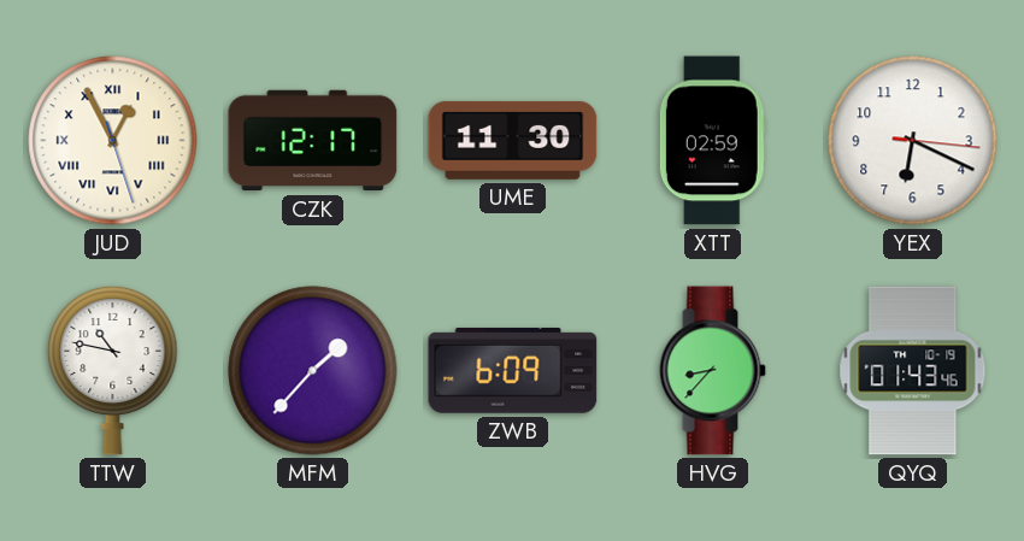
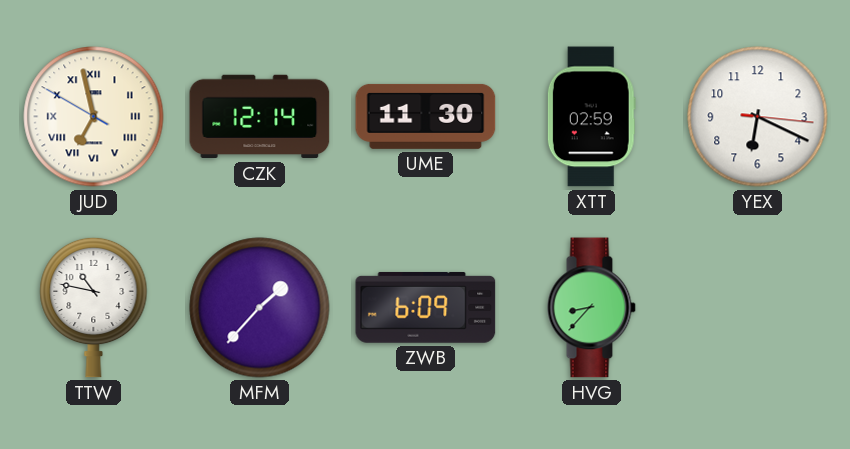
JUD: 12:55 -> 6:57 (94, 117)
CZK: 12:17 -> 12:14 (260, 117)
QYQ: 01:43 -> none (913, 371)
